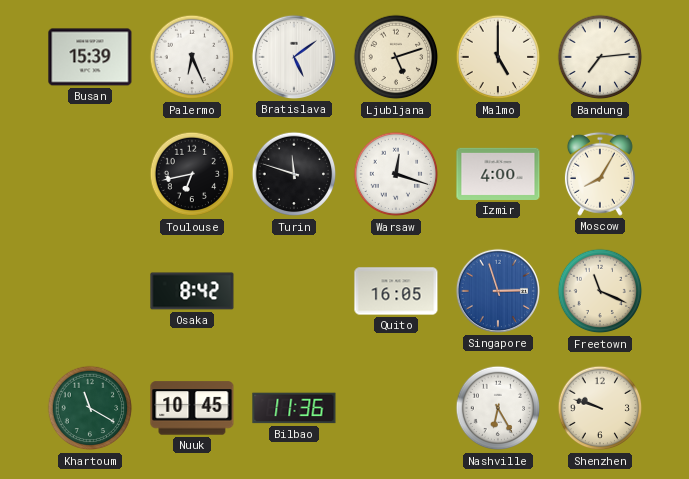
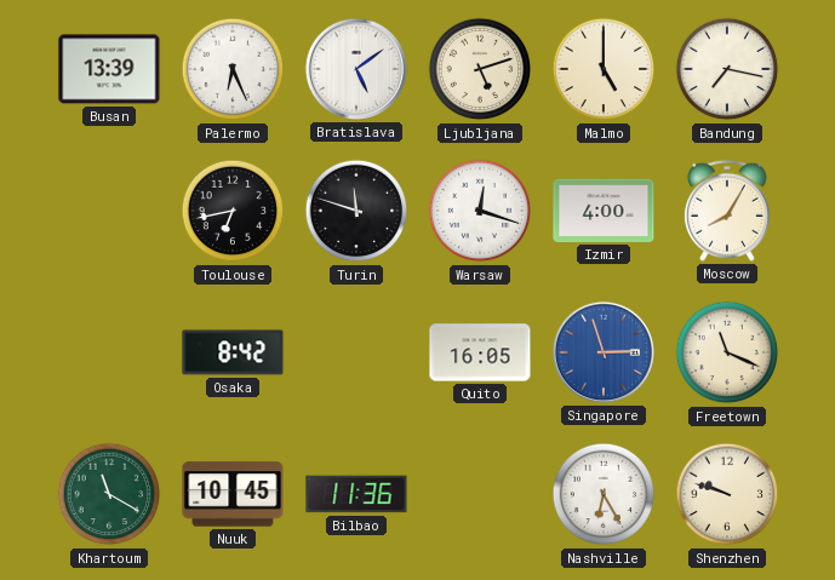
Busan: 15:39 -> 13:39 (109, 69)
Bandung: 7:14 -> 7:17 (727, 69)
